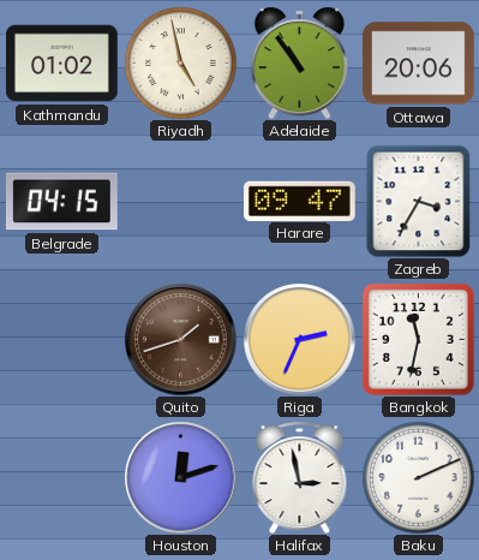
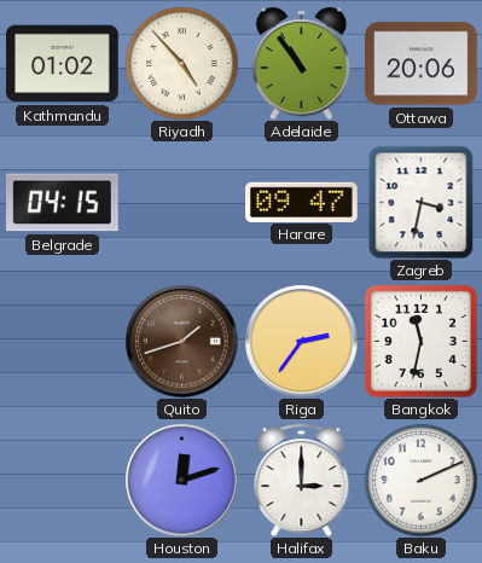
Riyadh: 4:58 -> 4:53 (181, 63)
Zagreb: 3:35 -> 3:32 (422, 202)
Riga: 2:34 -> 2:36 (301, 341)
Halifax: 2:58 -> 3:00 (302, 480)
